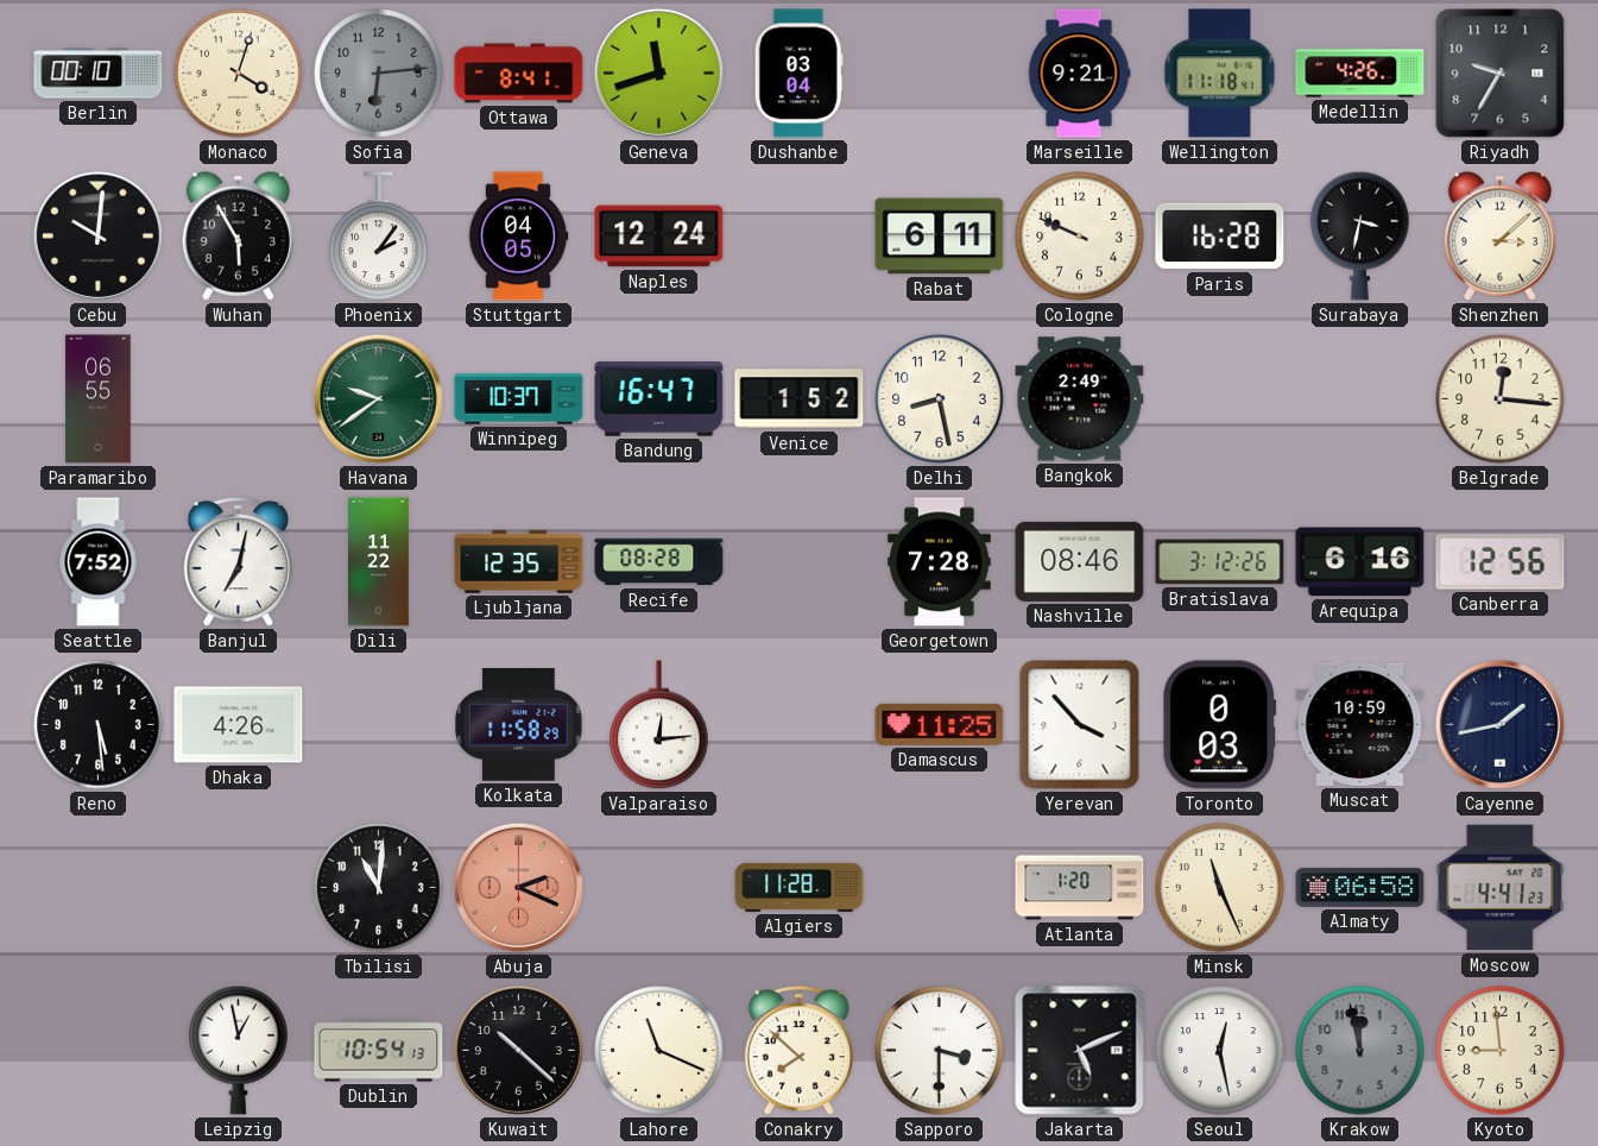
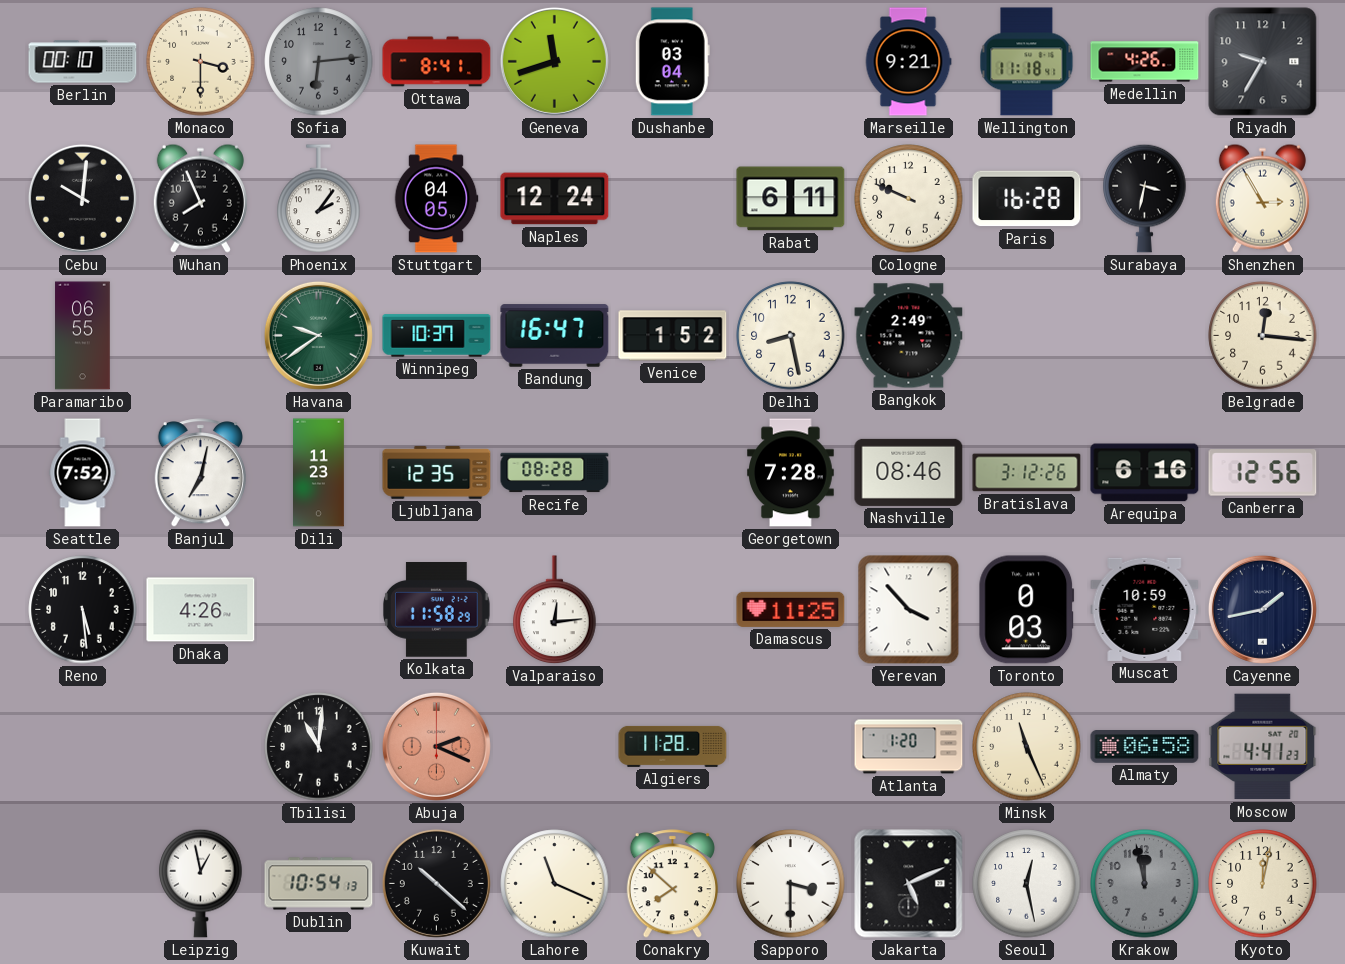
Monaco: 4:03 -> 3:30 (201, 62)
Wuhan: 5:55 -> 7:56 (200, 198)
Shenzhen: 3:08 -> 2:55 (1262, 198)
Dili: 11:22 -> 11:23 (319, 473)
Kyoto: 8:59 -> 12:02 (1263, 884)
